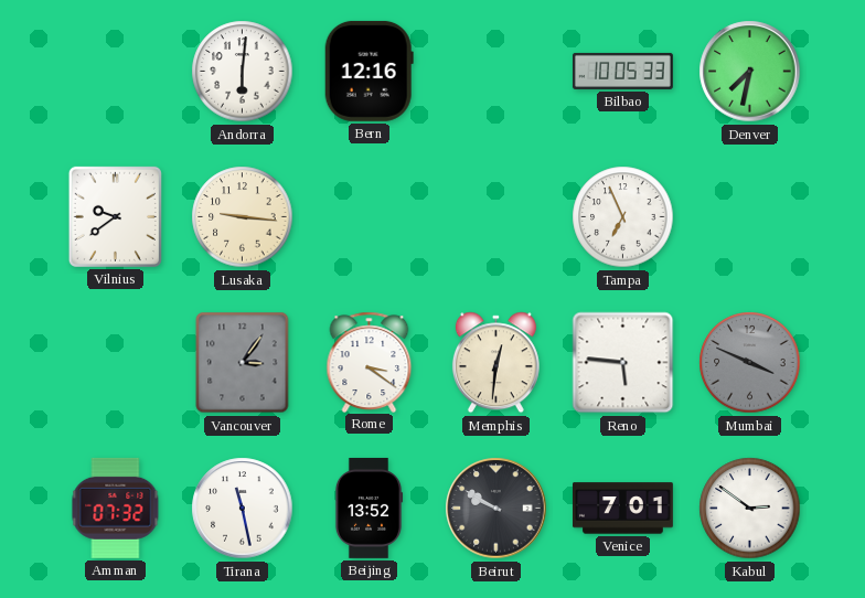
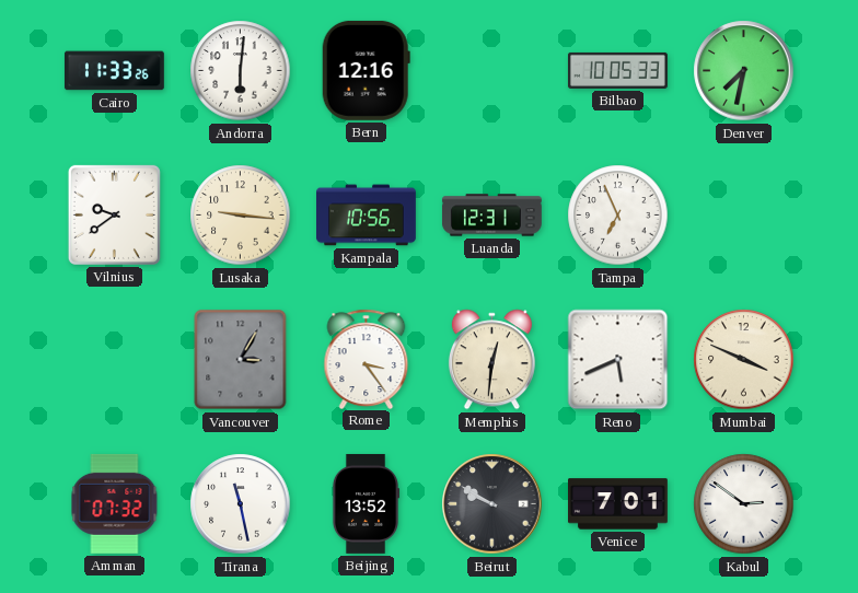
Cairo: none -> 11:33 (114, 71)
Kampala: none -> 10:56 (367, 216)
Luanda: none -> 12:31 (491, 216)
Vancouver: 3:06 -> 3:05 (241, 360)
Rome: 3:21 -> 3:24 (367, 359)
Reno: 5:46 -> 5:41 (618, 360)
Mumbai dial: grey -> cream (744, 360)
